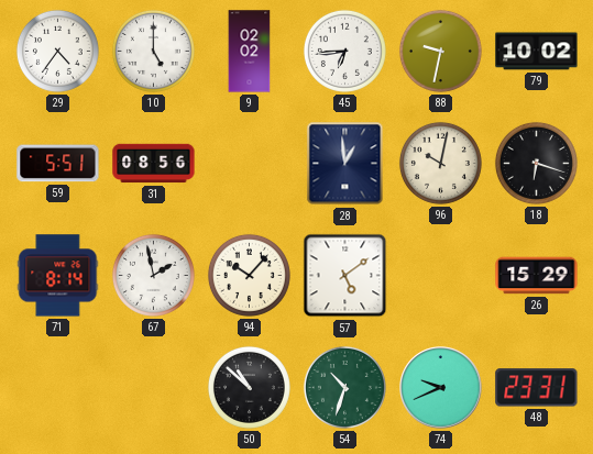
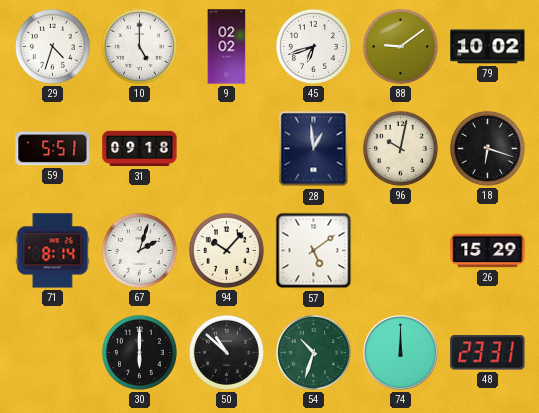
29: 4:36 -> 4:33 (52, 46)
45: 6:44 -> 6:42 (313, 46)
88: 9:32 -> 9:09 (400, 46)
31: 08:56 -> 09:18 (140, 149)
67: 1:58 -> 2:03 (139, 250)
30: none -> 6:00 (139, 352)
74: 9:41 -> 12:00 (401, 353)
